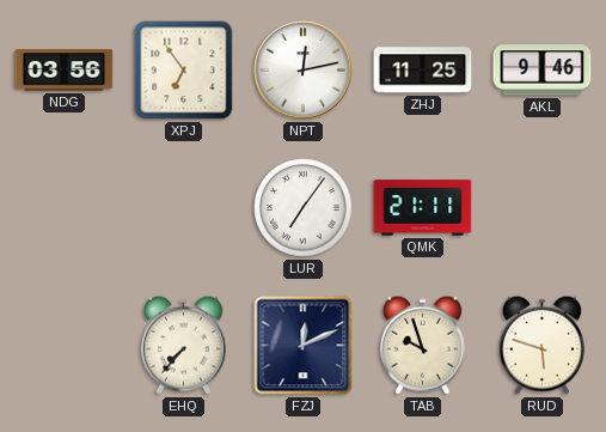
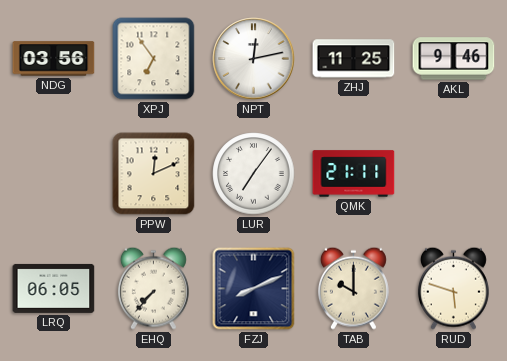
PPW: none -> 12:11 (154, 174)
LRQ: none -> 06:05 (54, 288)
FZJ: 12:11 -> 8:11 (254, 289)
TAB: 9:57 -> 10:00 (353, 288)
